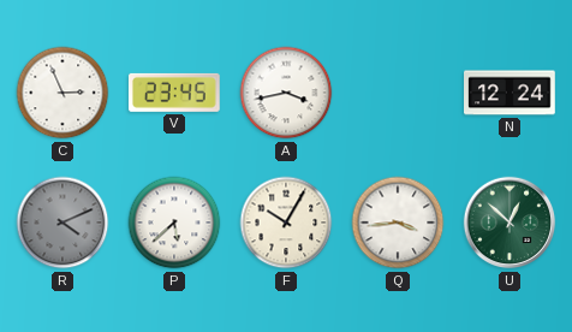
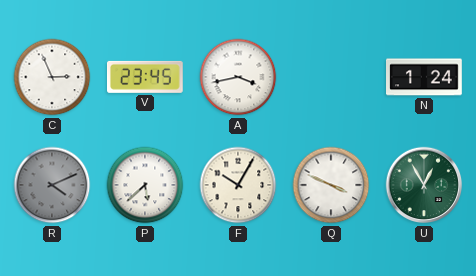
N: 12:24 -> 1:24 (425, 77)
Q: 3:44 -> 3:49 (331, 185)
U: 12:52 -> 12:55 (424, 185)
